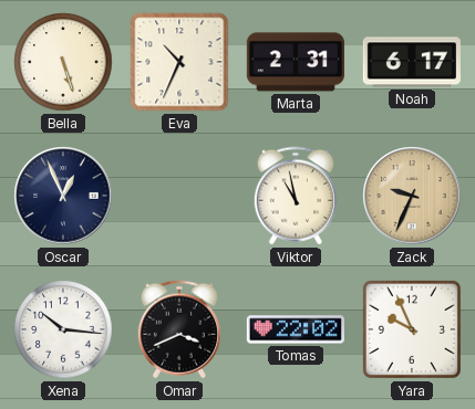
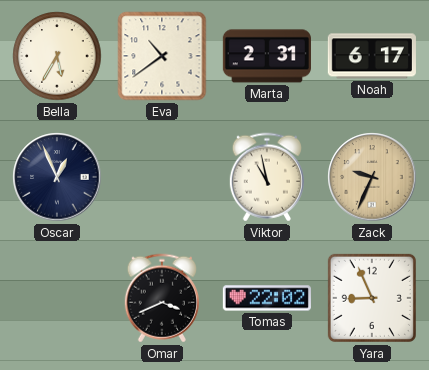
Bella: 5:27 -> 5:35 (57, 56)
Eva: 10:34 -> 10:39 (162, 56)
Xena: 10:16 -> none (63, 329)
Yara: 9:56 -> 8:56 (372, 298)
